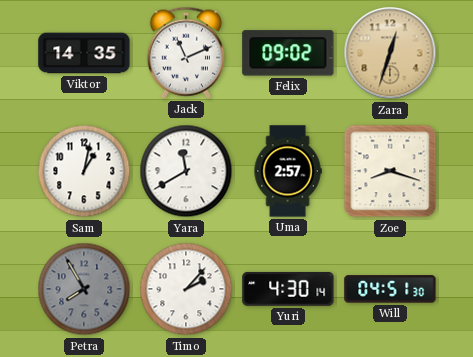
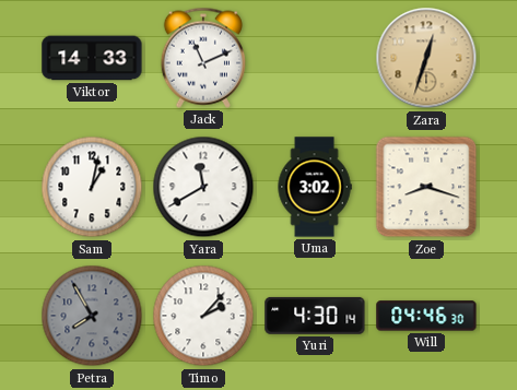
Viktor: 14:35 -> 14:33 (92, 58)
Felix: 09:02 -> none (288, 53)
Uma: 2:57 -> 3:02 (315, 187)
Will: 04:51 -> 04:46 (426, 316)
